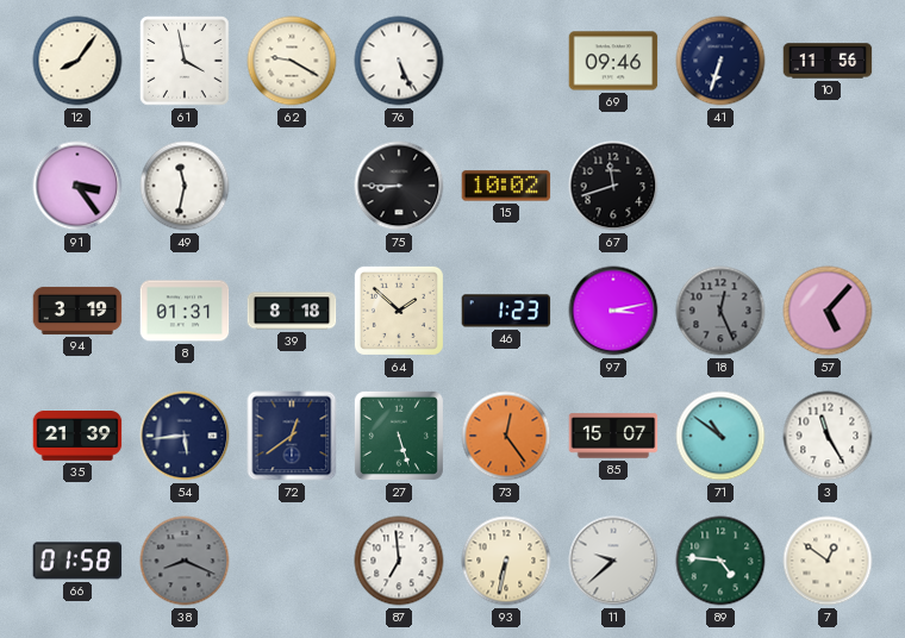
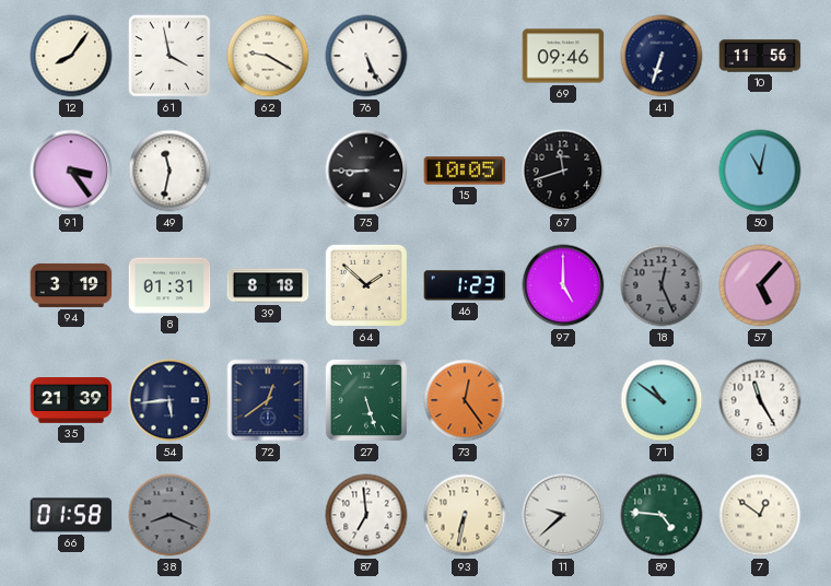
15: 10:02 -> 10:05 (465, 171)
50: none -> 11:02 (760, 171)
97: 3:13 -> 5:00 (563, 285)
85: 15:07 -> none (613, 436)
